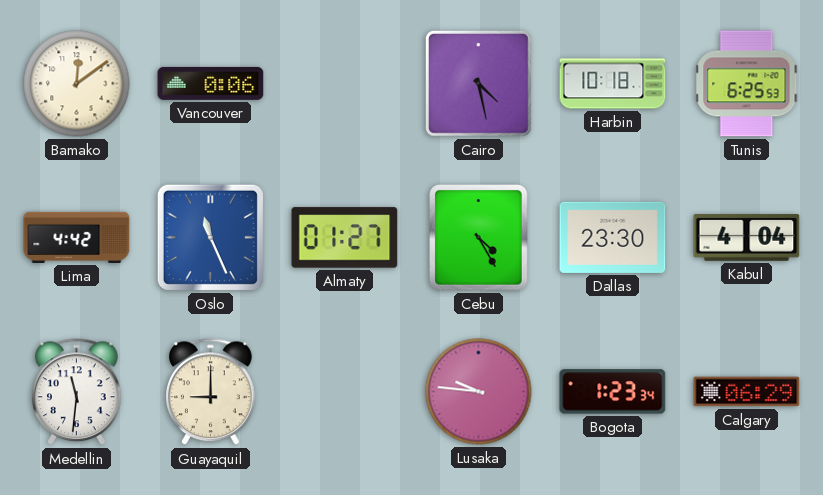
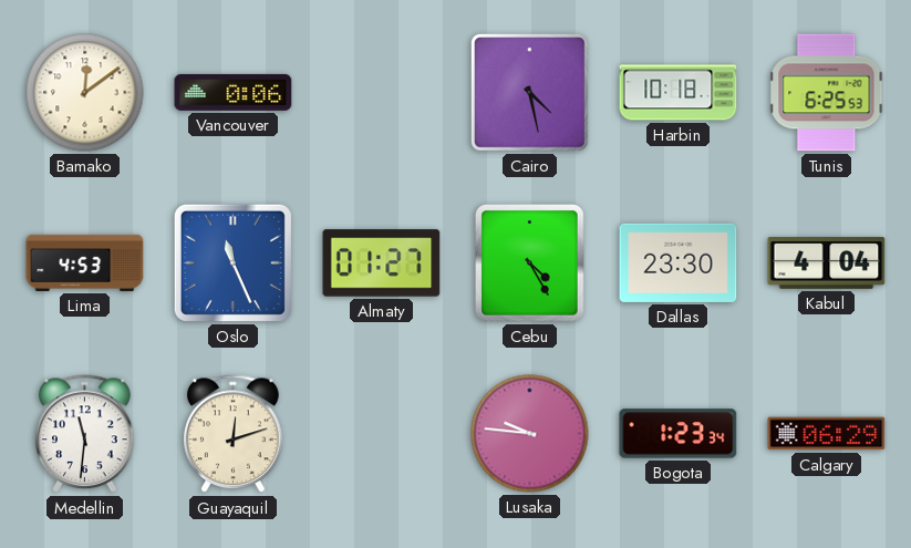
Lima: 4:42 -> 4:53 (85, 262)
Guayaquil: 9:00 -> 12:12 (234, 434)
